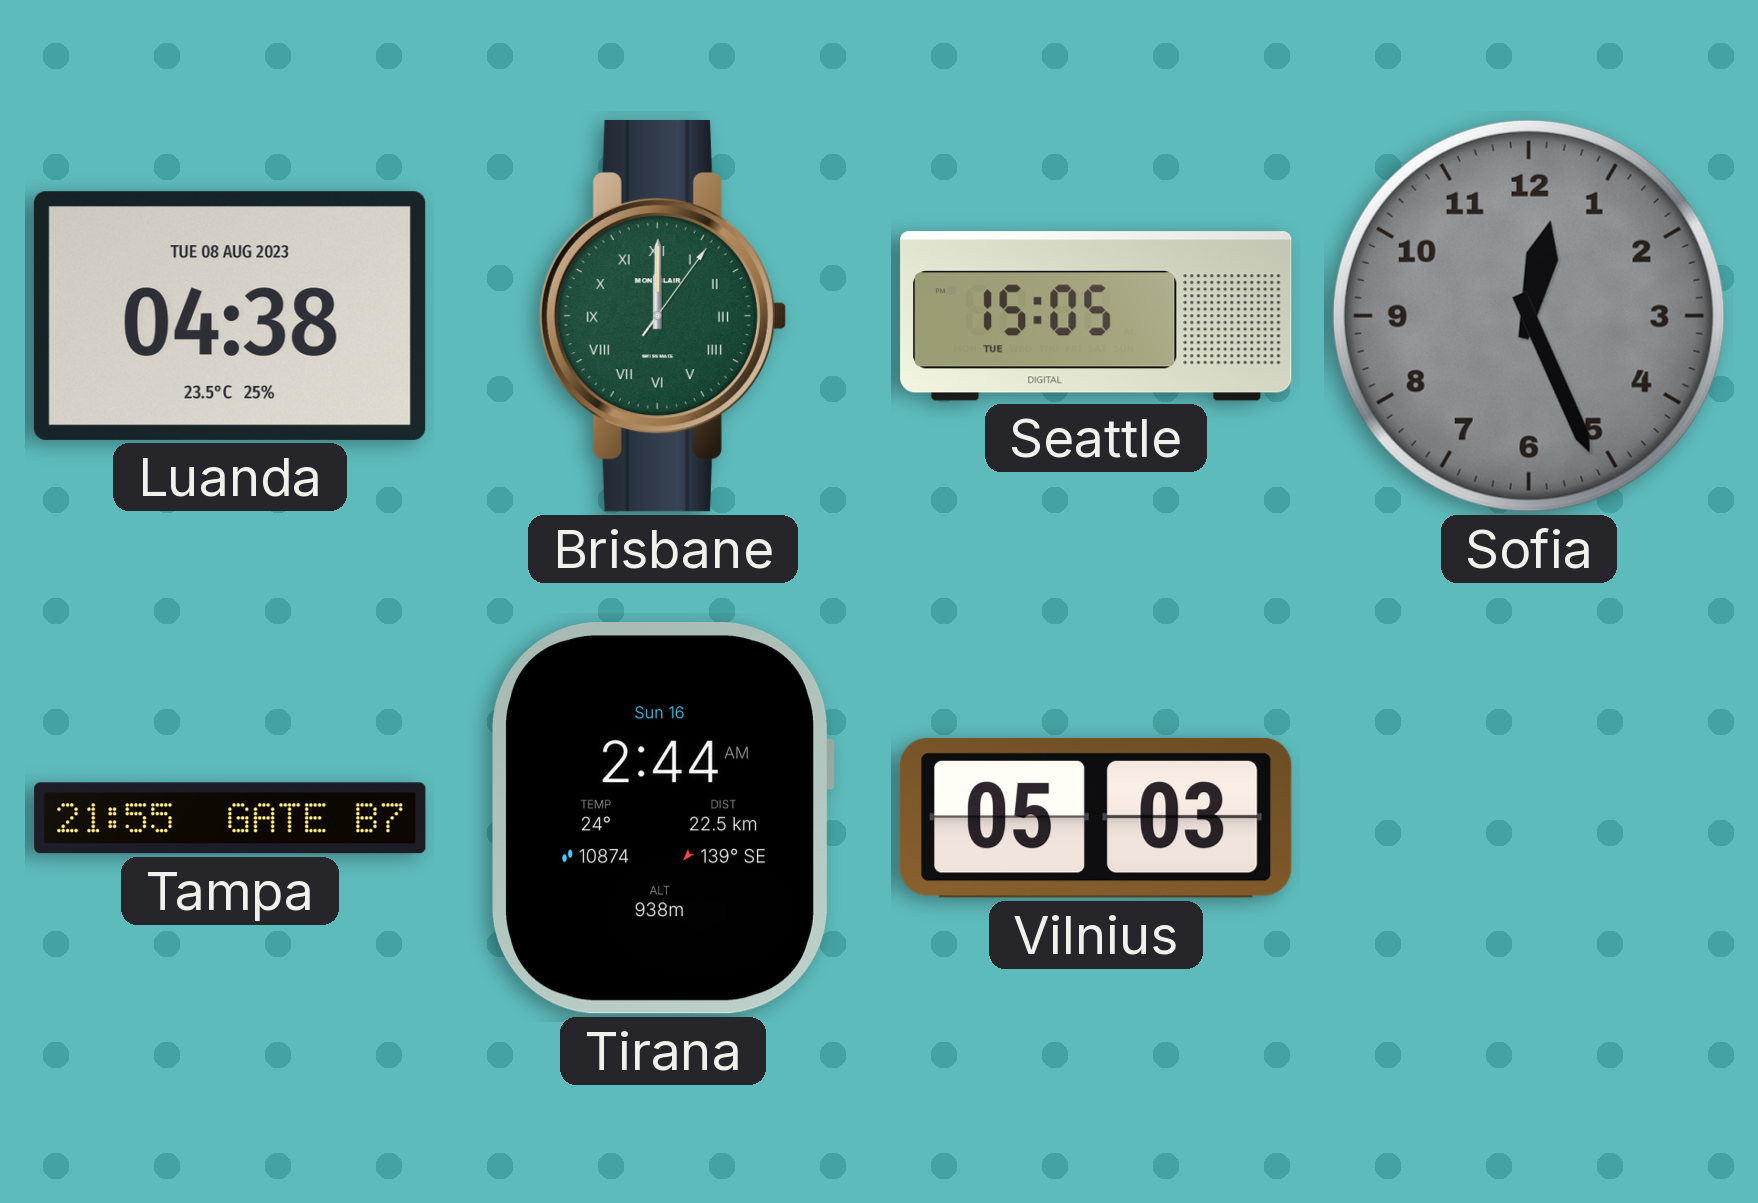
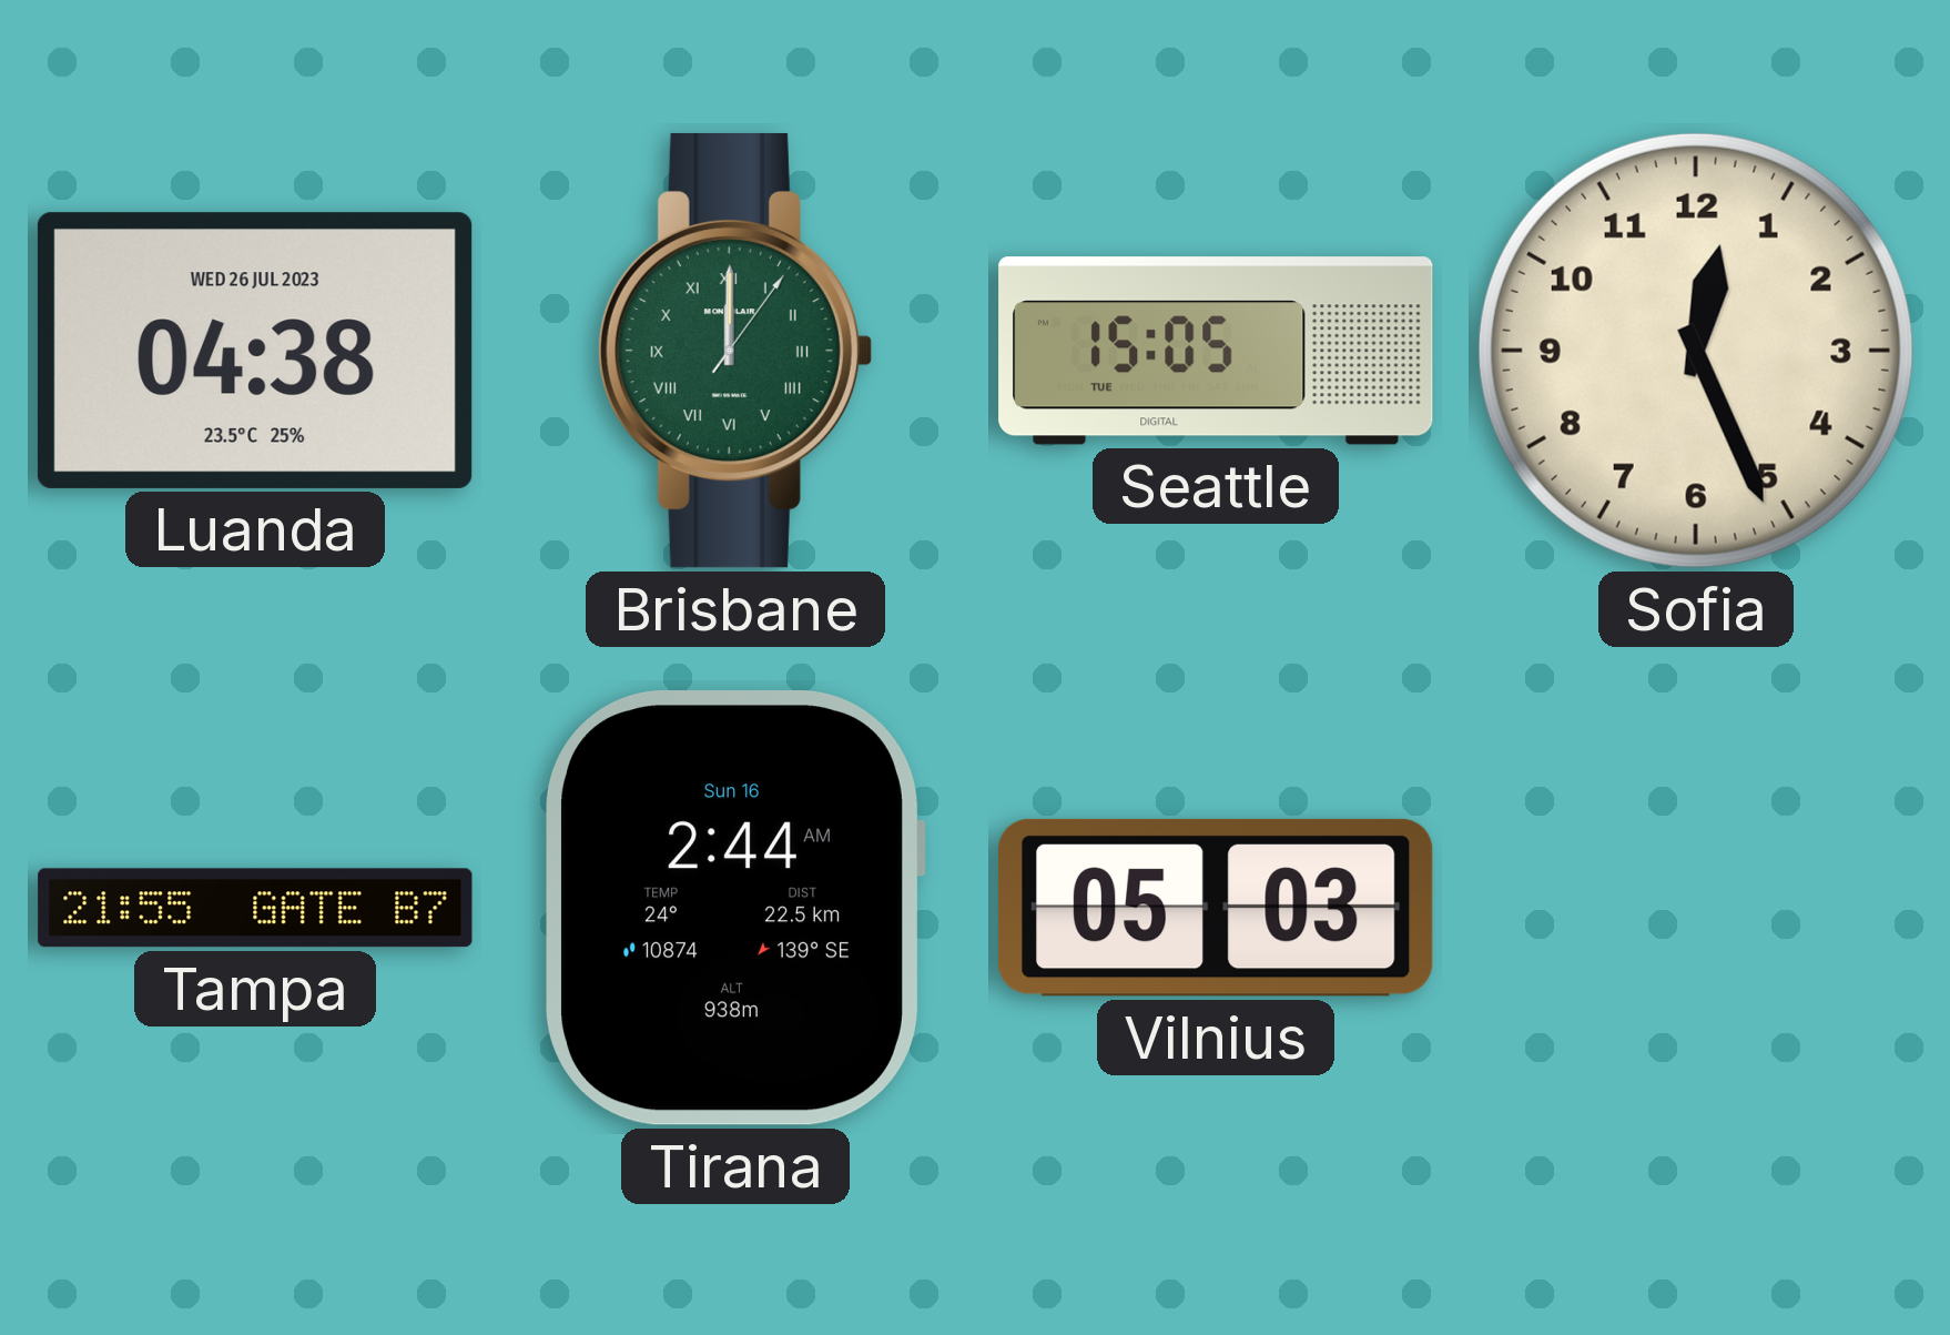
Luanda date: TUE 08 AUG 2023 -> WED 26 JUL 2023 (255, 351)
Sofia dial: grey -> cream (1696, 351)
